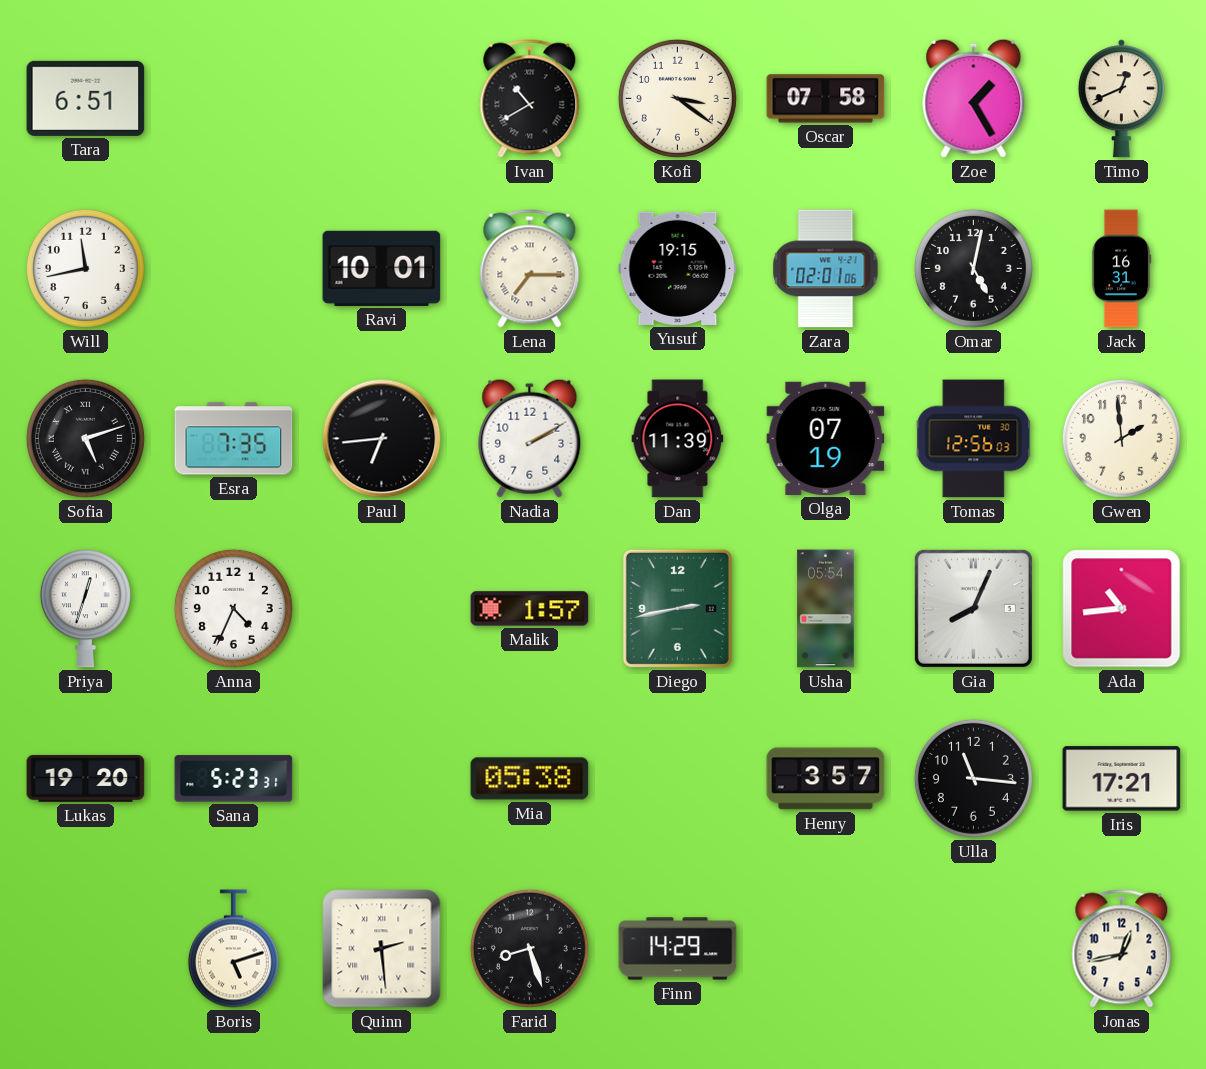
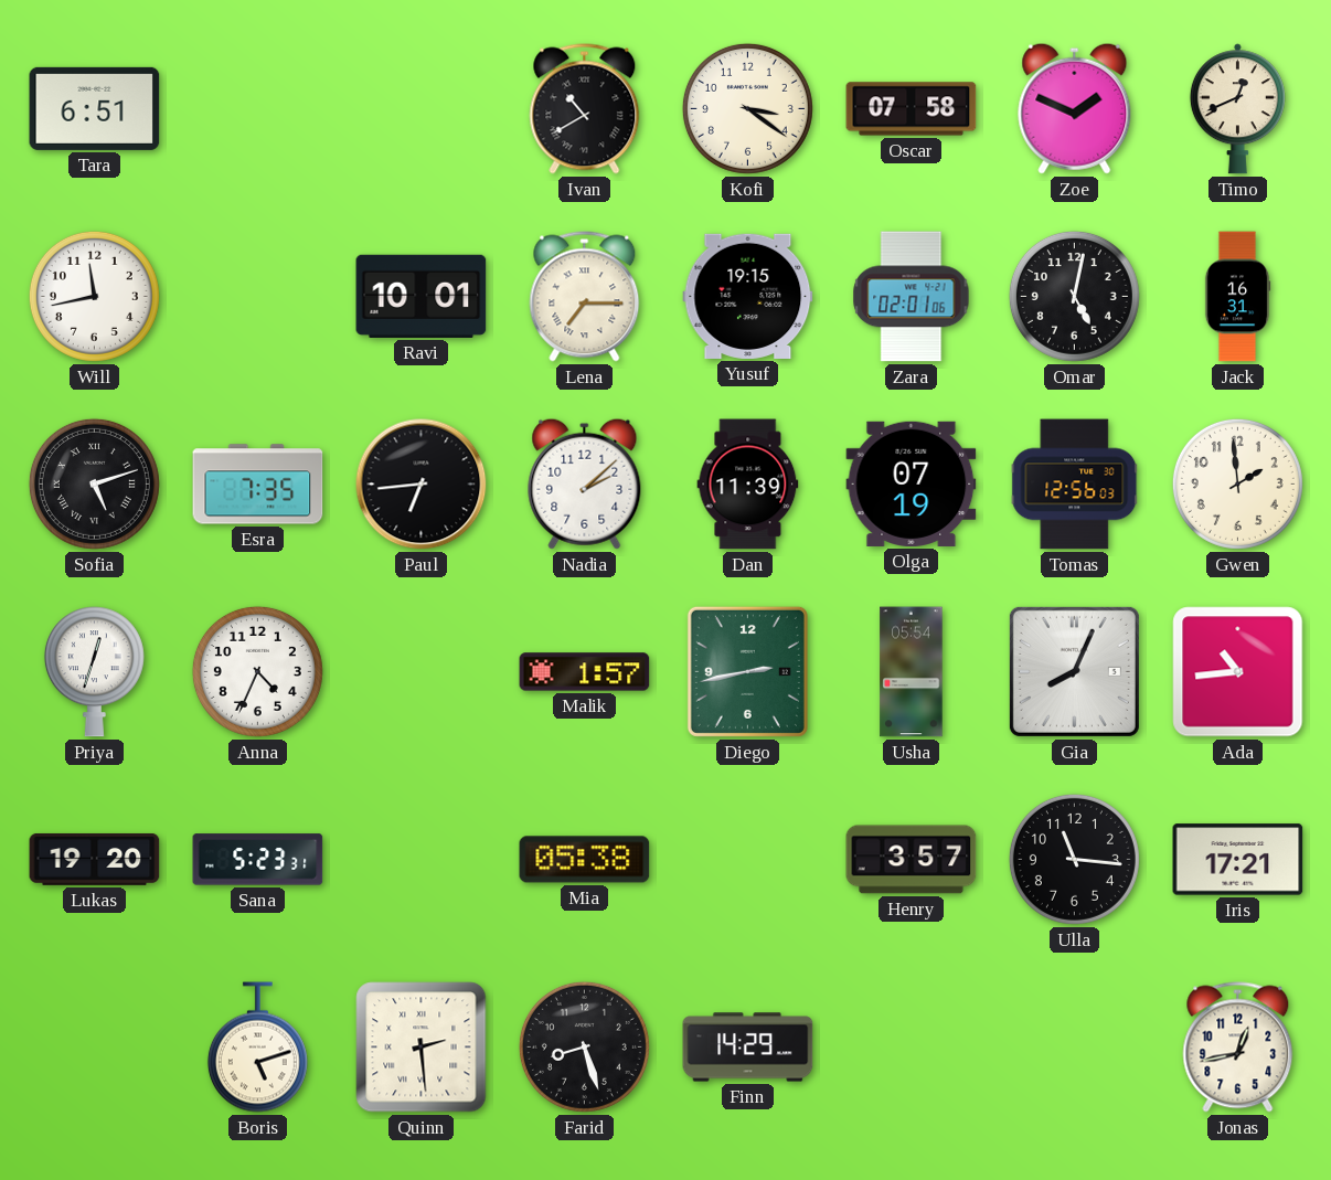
Zoe: 1:25 -> 1:49 (1075, 108)
Nadia: 2:10 -> 2:08 (585, 483)
